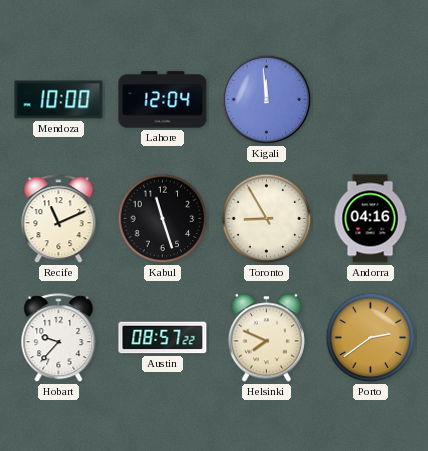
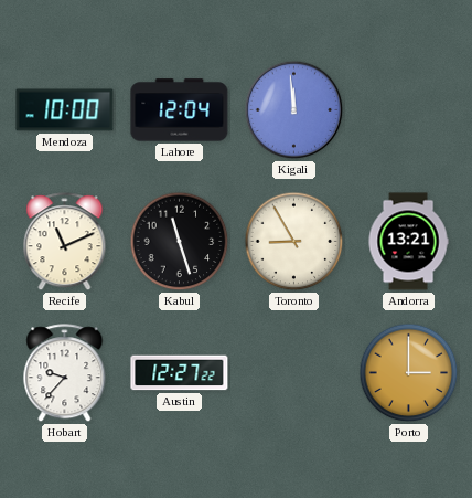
Andorra: 04:16 -> 13:21 (408, 242)
Austin: 08:57 -> 12:27 (180, 373)
Helsinki: 7:49 -> none (266, 338)
Porto: 2:39 -> 3:00 (409, 373)
